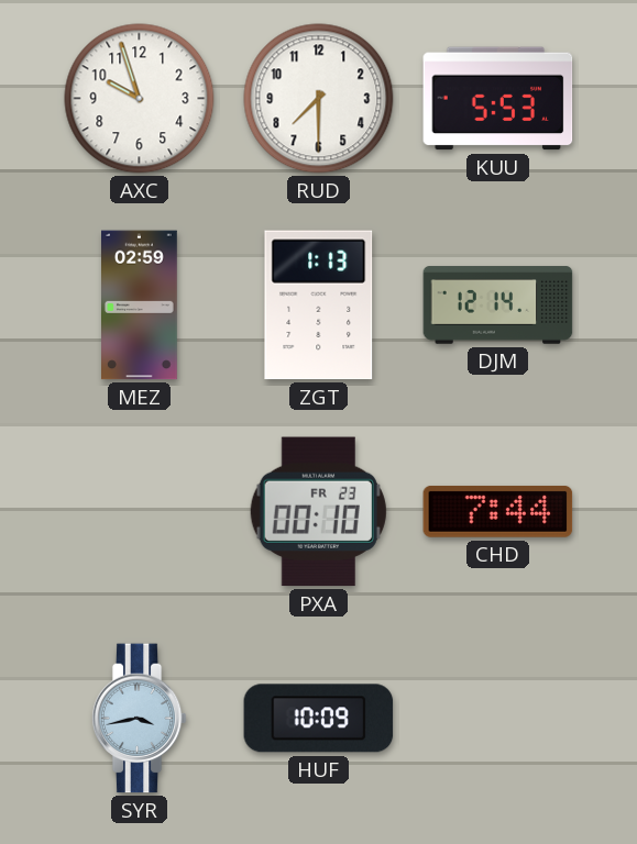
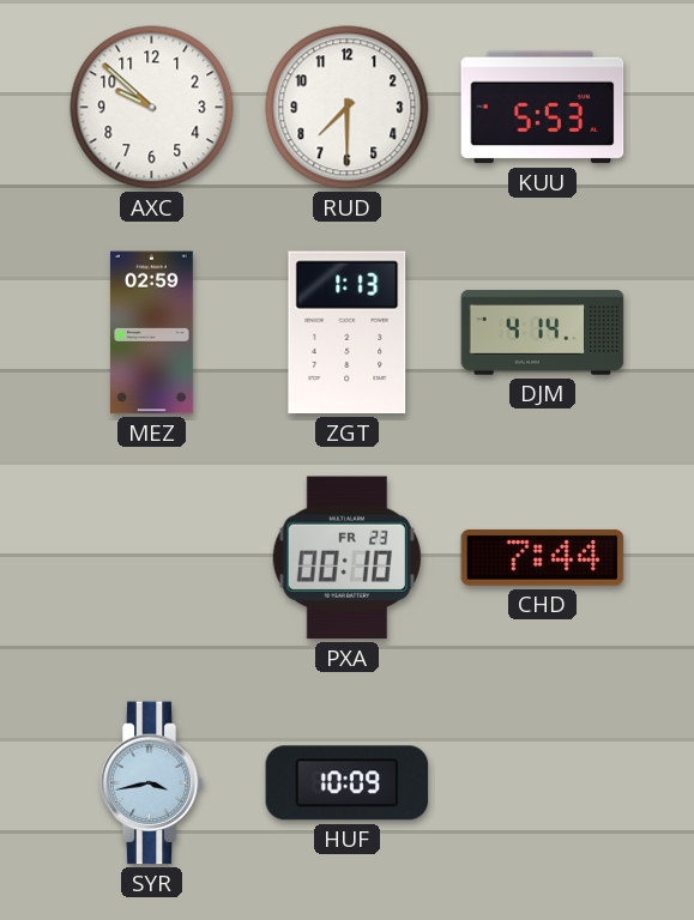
AXC: 9:57 -> 9:52 (152, 108)
DJM: 12:14 -> 4:14 (543, 333)
